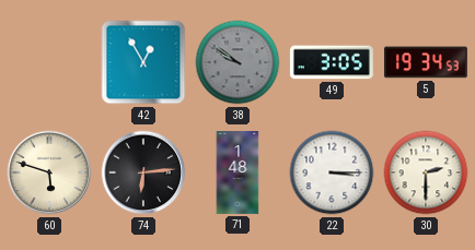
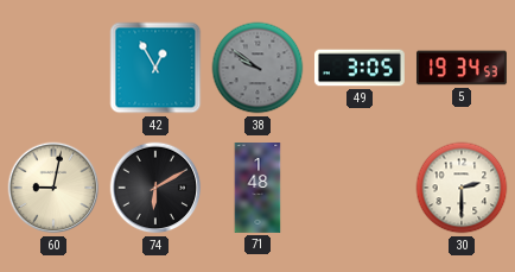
60: 5:48 -> 9:02 (53, 188)
74: 6:14 -> 6:10 (155, 188)
22: 3:15 -> none (332, 172)
